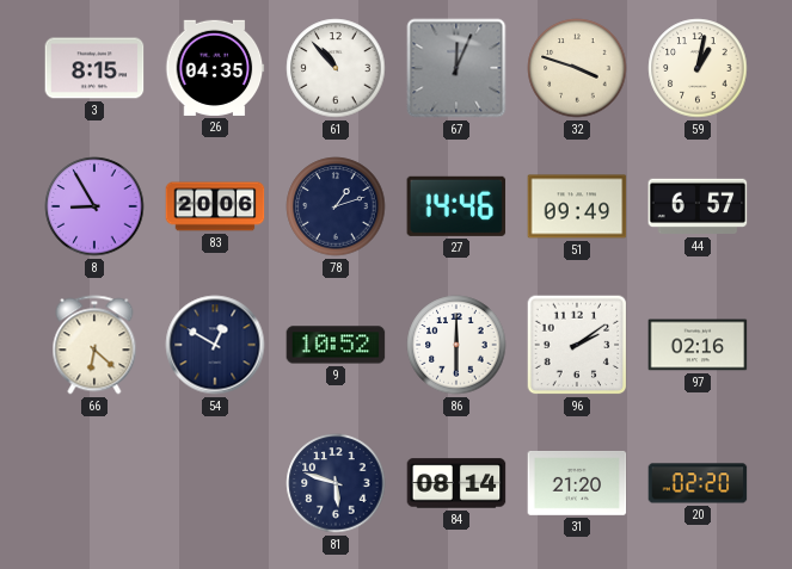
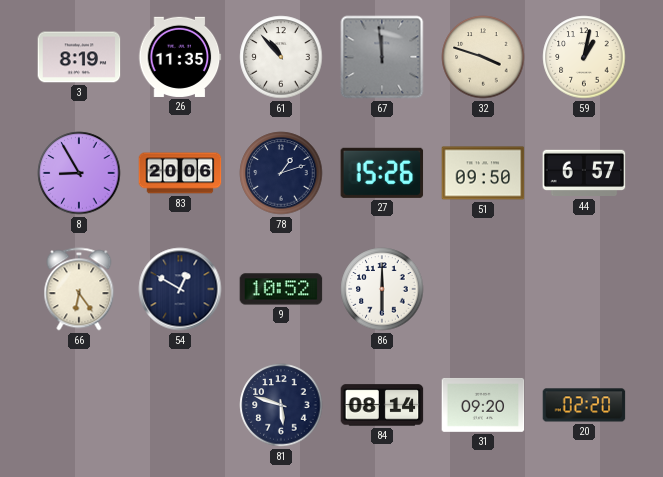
3: 8:15 -> 8:19 (79, 57)
26: 04:35 -> 11:35 (180, 57)
67: 12:04 -> 11:59 (382, 57)
27: 14:46 -> 15:26 (382, 173)
51: 09:49 -> 09:50 (483, 173)
66: 6:22 -> 6:24 (79, 289)
96: 2:09 -> none (577, 345)
97: 02:16 -> none (698, 345)
31: 21:20 -> 09:20 (483, 405)
